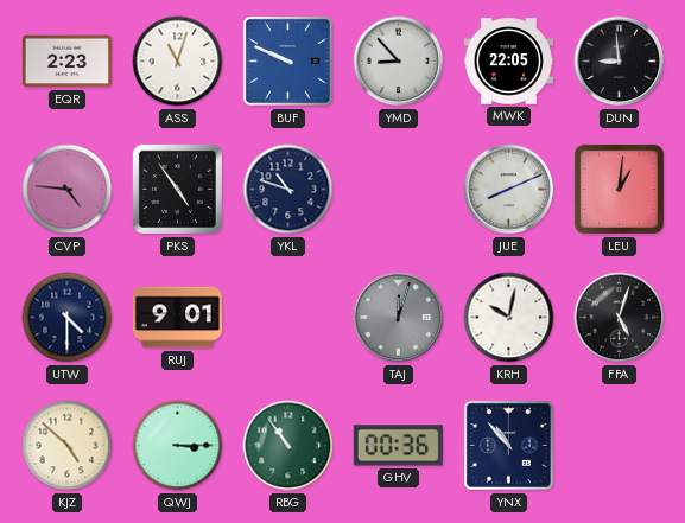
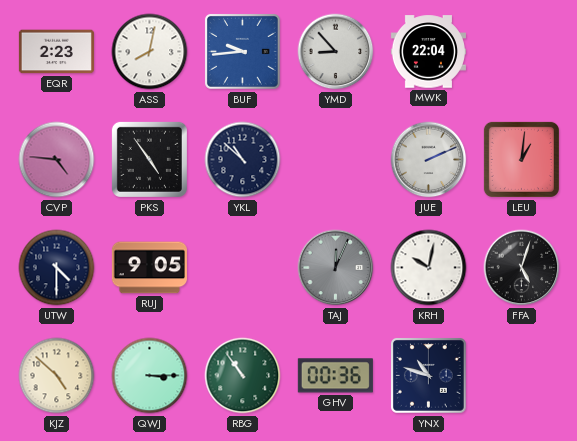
ASS: 11:03 -> 8:02 (150, 52)
BUF: 9:49 -> 9:44 (242, 51)
MWK: 22:05 -> 22:04 (428, 52)
DUN: 8:59 -> none (620, 62)
YKL: 10:48 -> 10:52 (243, 160)
JUE: 8:11 -> 2:11 (429, 160)
RUJ: 9:01 -> 9:05 (149, 268)
TAJ: 12:03 -> 12:04 (336, 268)
YNX: 10:53 -> 10:48 (428, 375)
